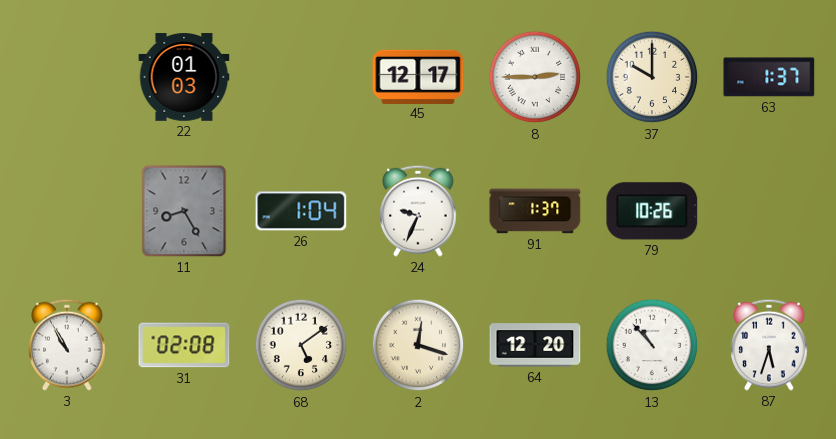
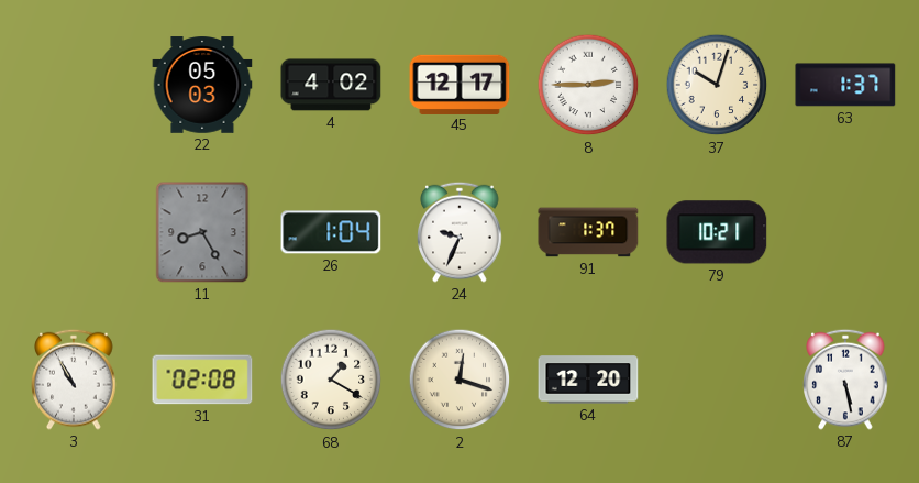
22: 01:03 -> 05:03 (202, 85)
4: none -> 4:02 (331, 85)
37: 10:00 -> 10:03 (717, 85)
79: 10:26 -> 10:21 (717, 232)
68: 5:09 -> 1:20 (331, 380)
13: 10:53 -> none (652, 345)
87: 5:33 -> 5:28 (845, 380)
